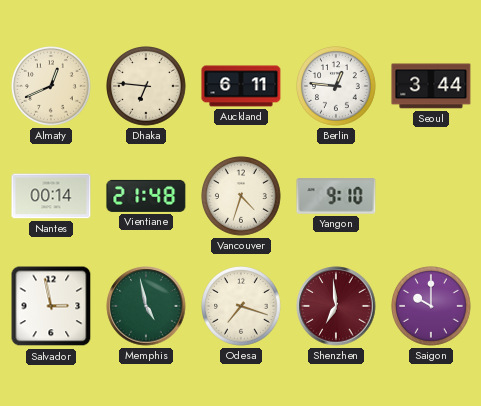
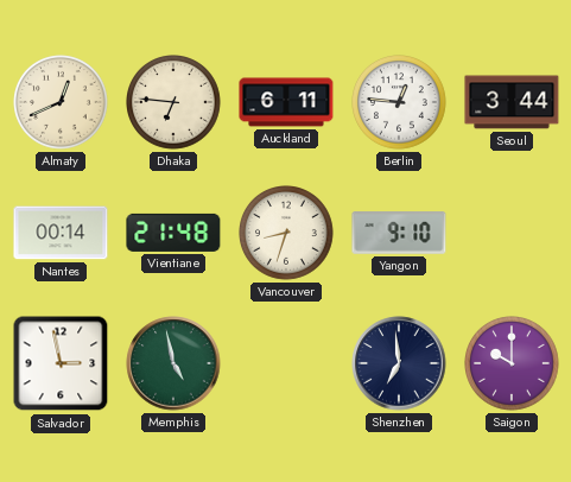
Vancouver: 4:33 -> 8:33 (287, 234)
Odesa: 7:18 -> none (242, 307)
Shenzhen dial: burgundy -> navy (399, 363)
